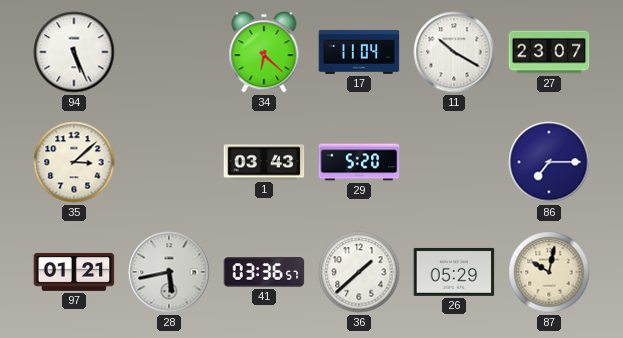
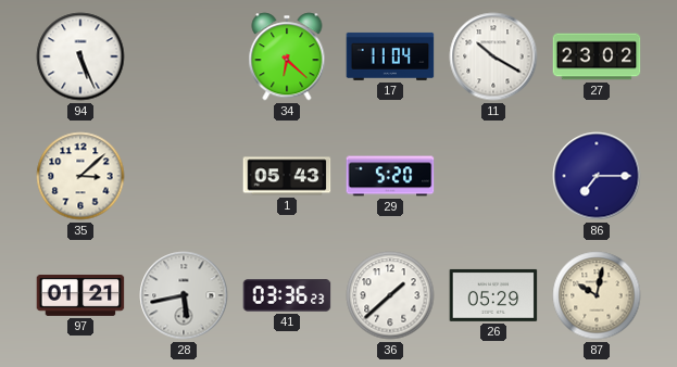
27: 23:07 -> 23:02 (597, 56)
1: 03:43 -> 05:43 (287, 176)
41: 03:36:57 -> 03:36:23 (287, 295)
